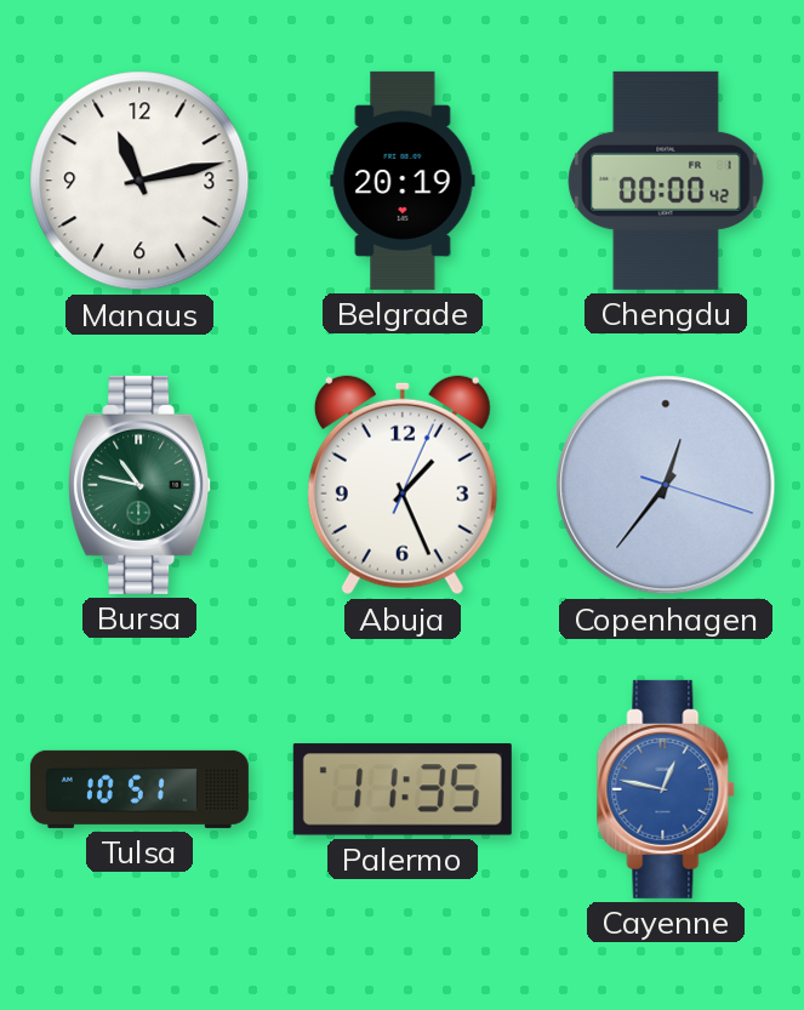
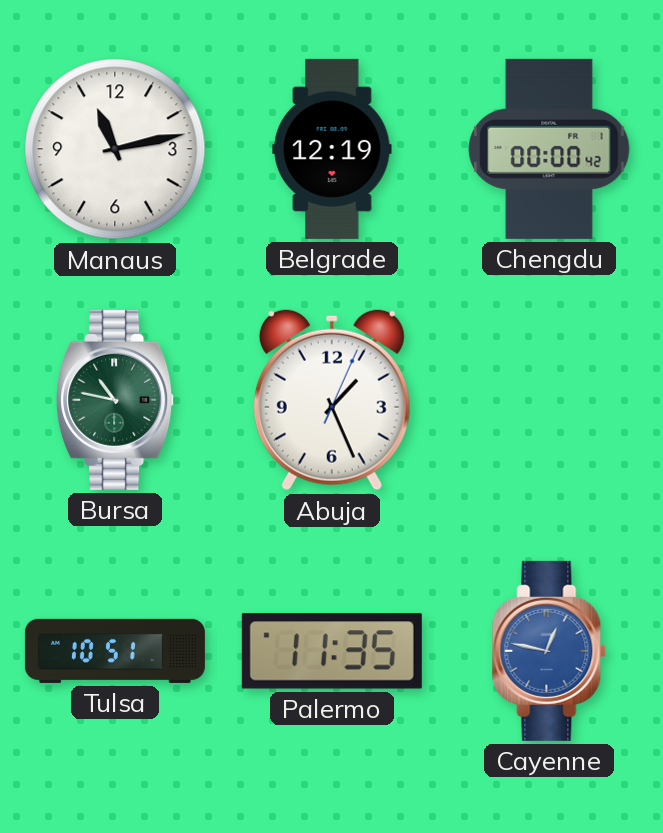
Belgrade: 20:19 -> 12:19 (332, 149)
Copenhagen: 12:36 -> none (666, 485)
